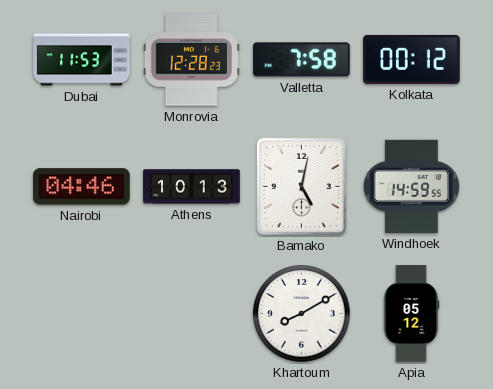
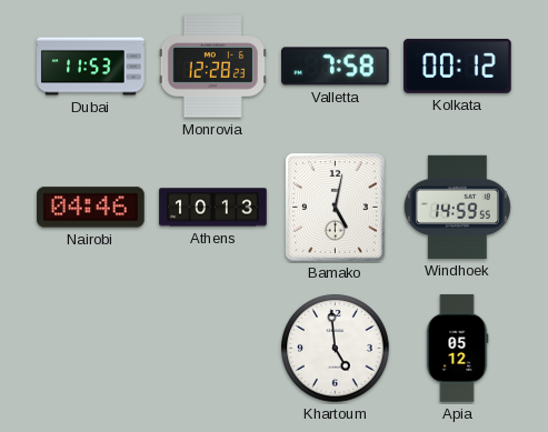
Khartoum: 8:10 -> 4:59 (336, 349)
